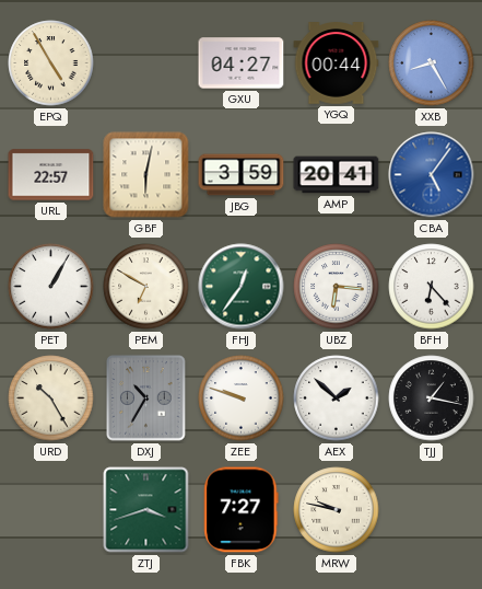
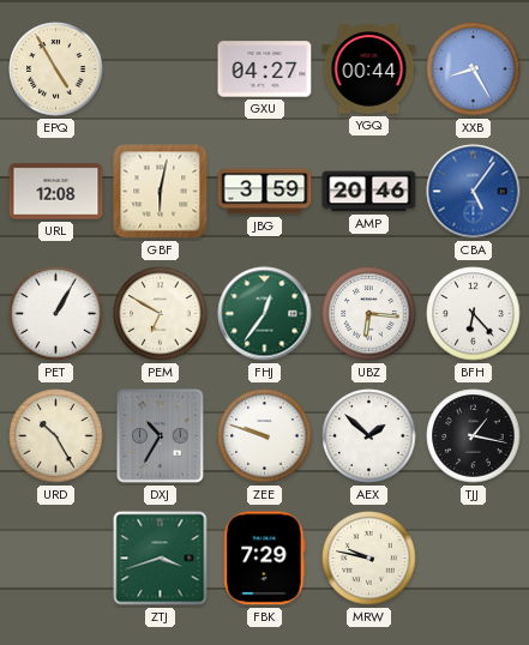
URL: 22:57 -> 12:08 (56, 192)
AMP: 20:41 -> 20:46 (369, 192)
FBK: 7:27 -> 7:29 (265, 559)
